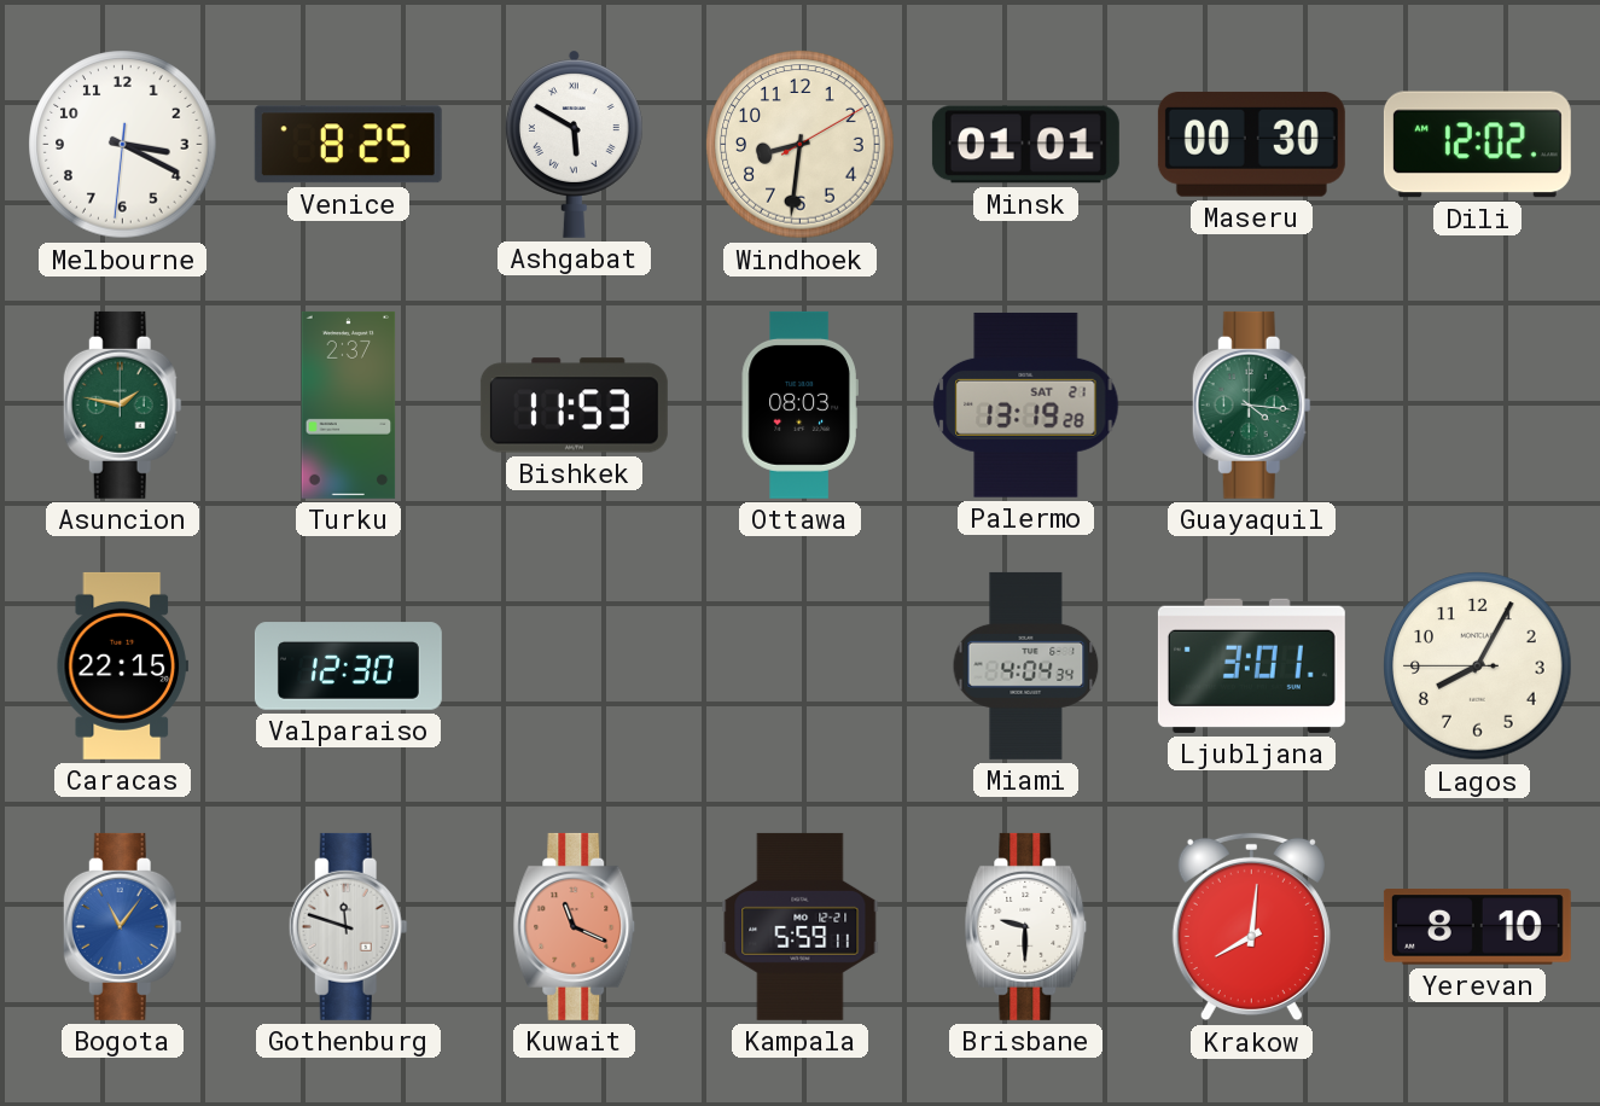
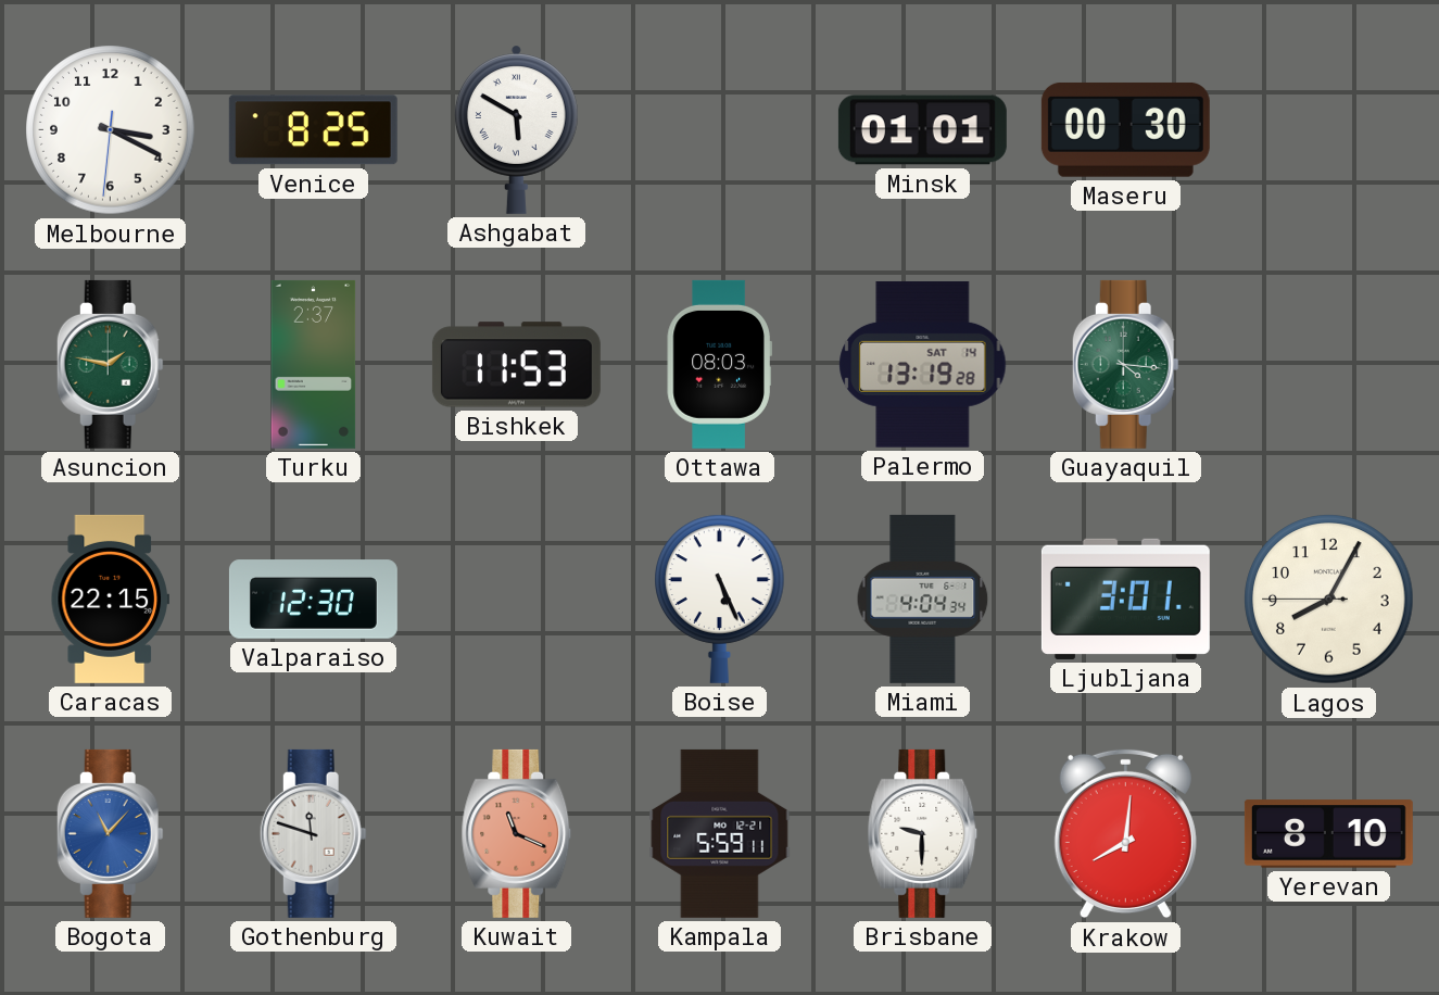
Windhoek: 8:31 -> none (801, 145)
Dili: 12:02 -> none (1477, 145)
Palermo date: SAT 21 -> SAT 14 (923, 364)
Boise: none -> 5:26 (720, 599)
Bogota: 11:06 -> 11:07 (110, 833)
